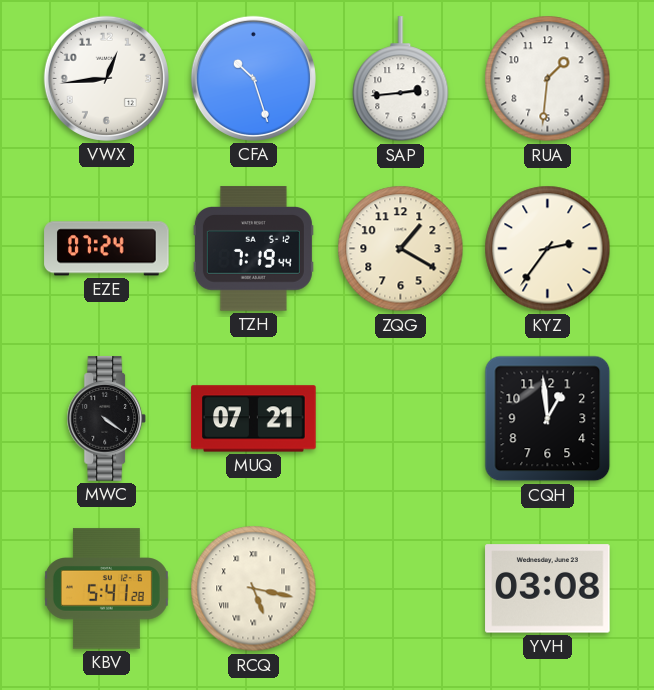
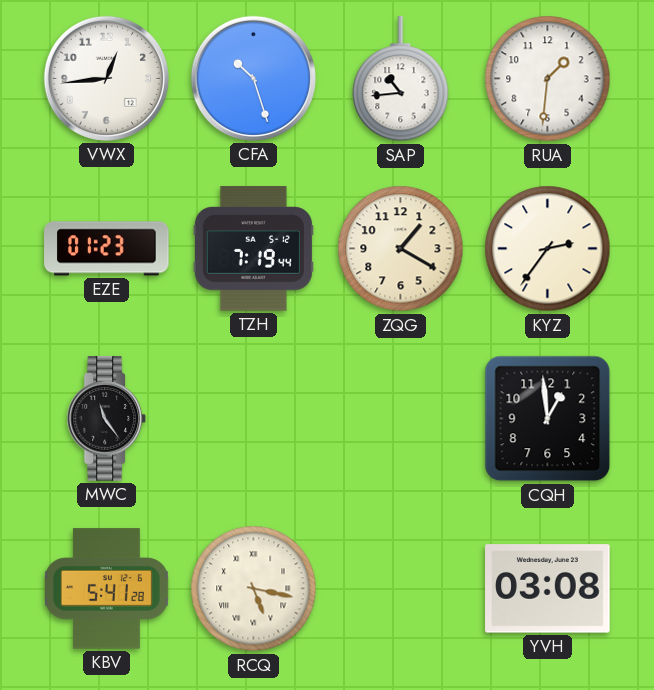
SAP: 2:44 -> 10:44 (401, 79)
EZE: 07:24 -> 01:23 (107, 249)
MWC: 4:21 -> 11:24 (107, 419)
MUQ: 07:21 -> none (254, 419)
